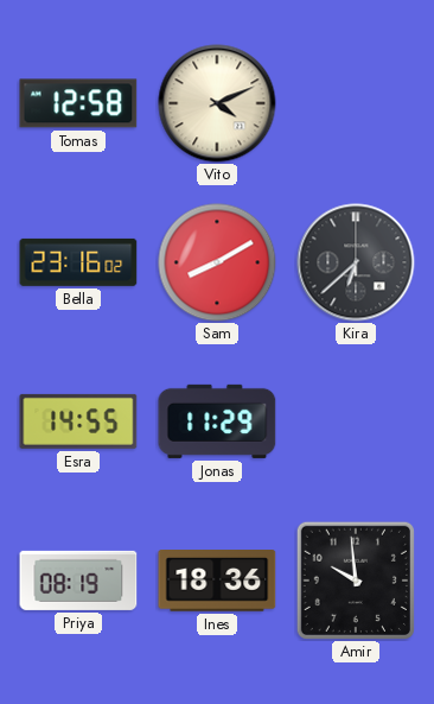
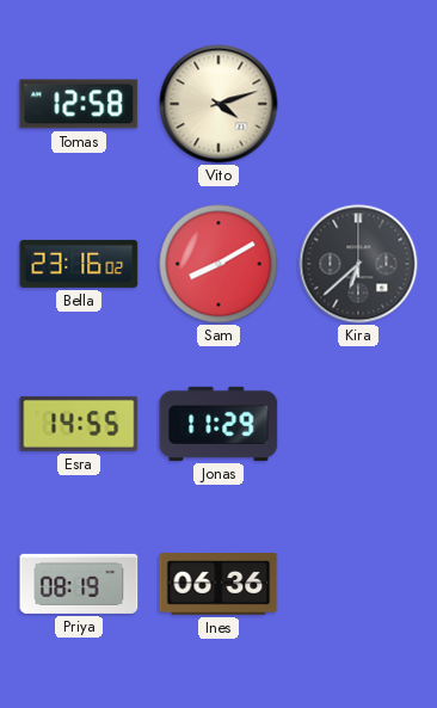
Vito: 4:11 -> 4:12 (219, 104)
Ines: 18:36 -> 06:36 (219, 585)
Amir: 9:59 -> none (356, 581)
